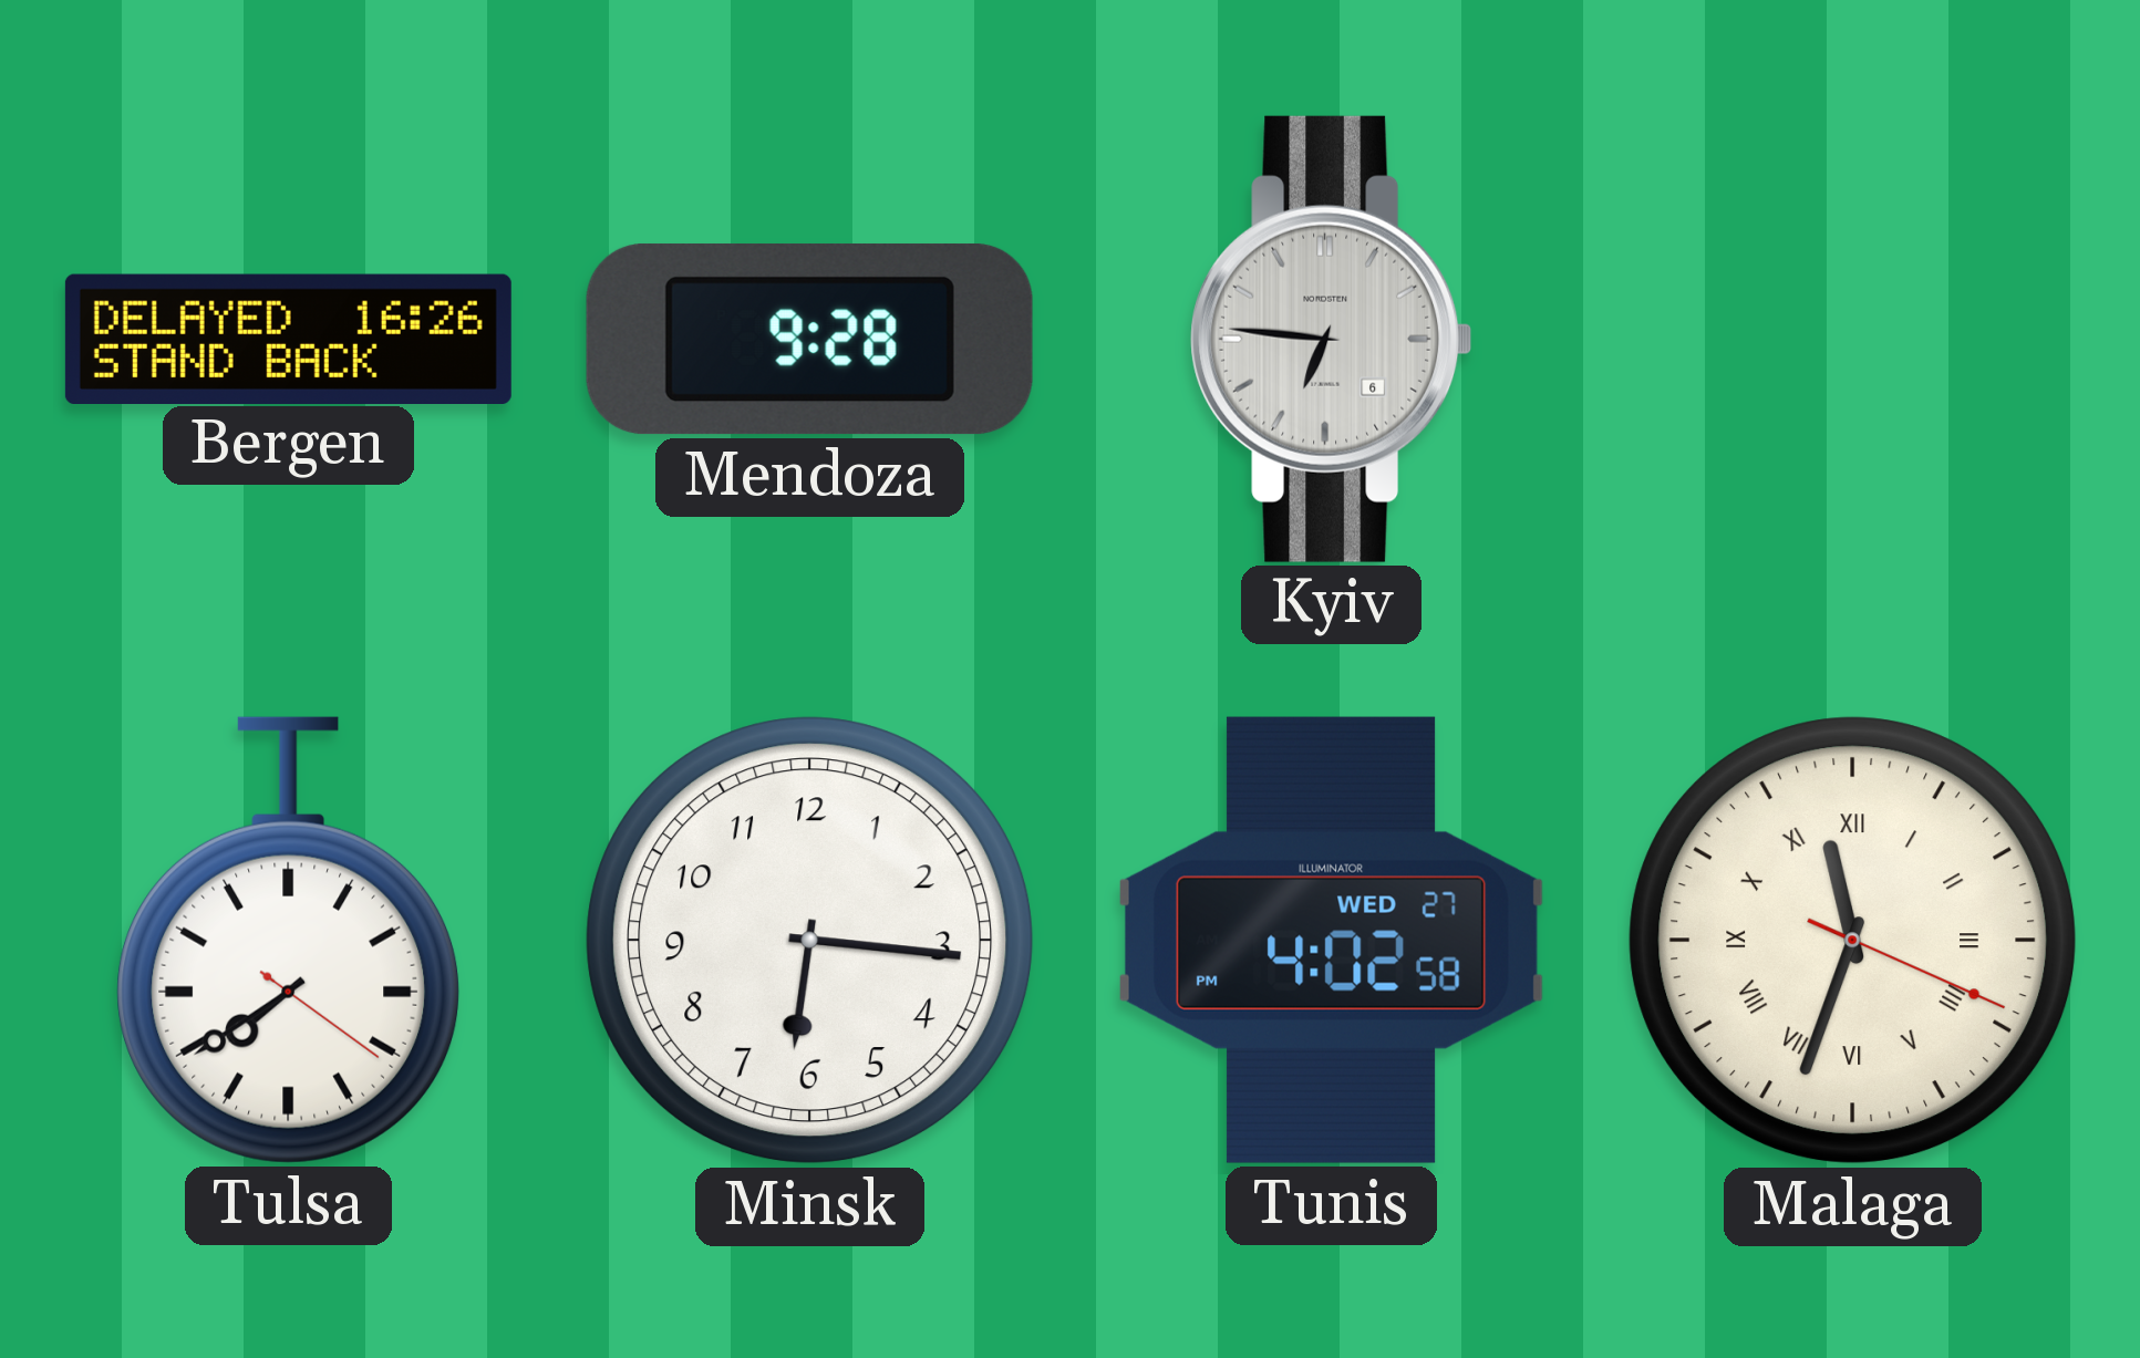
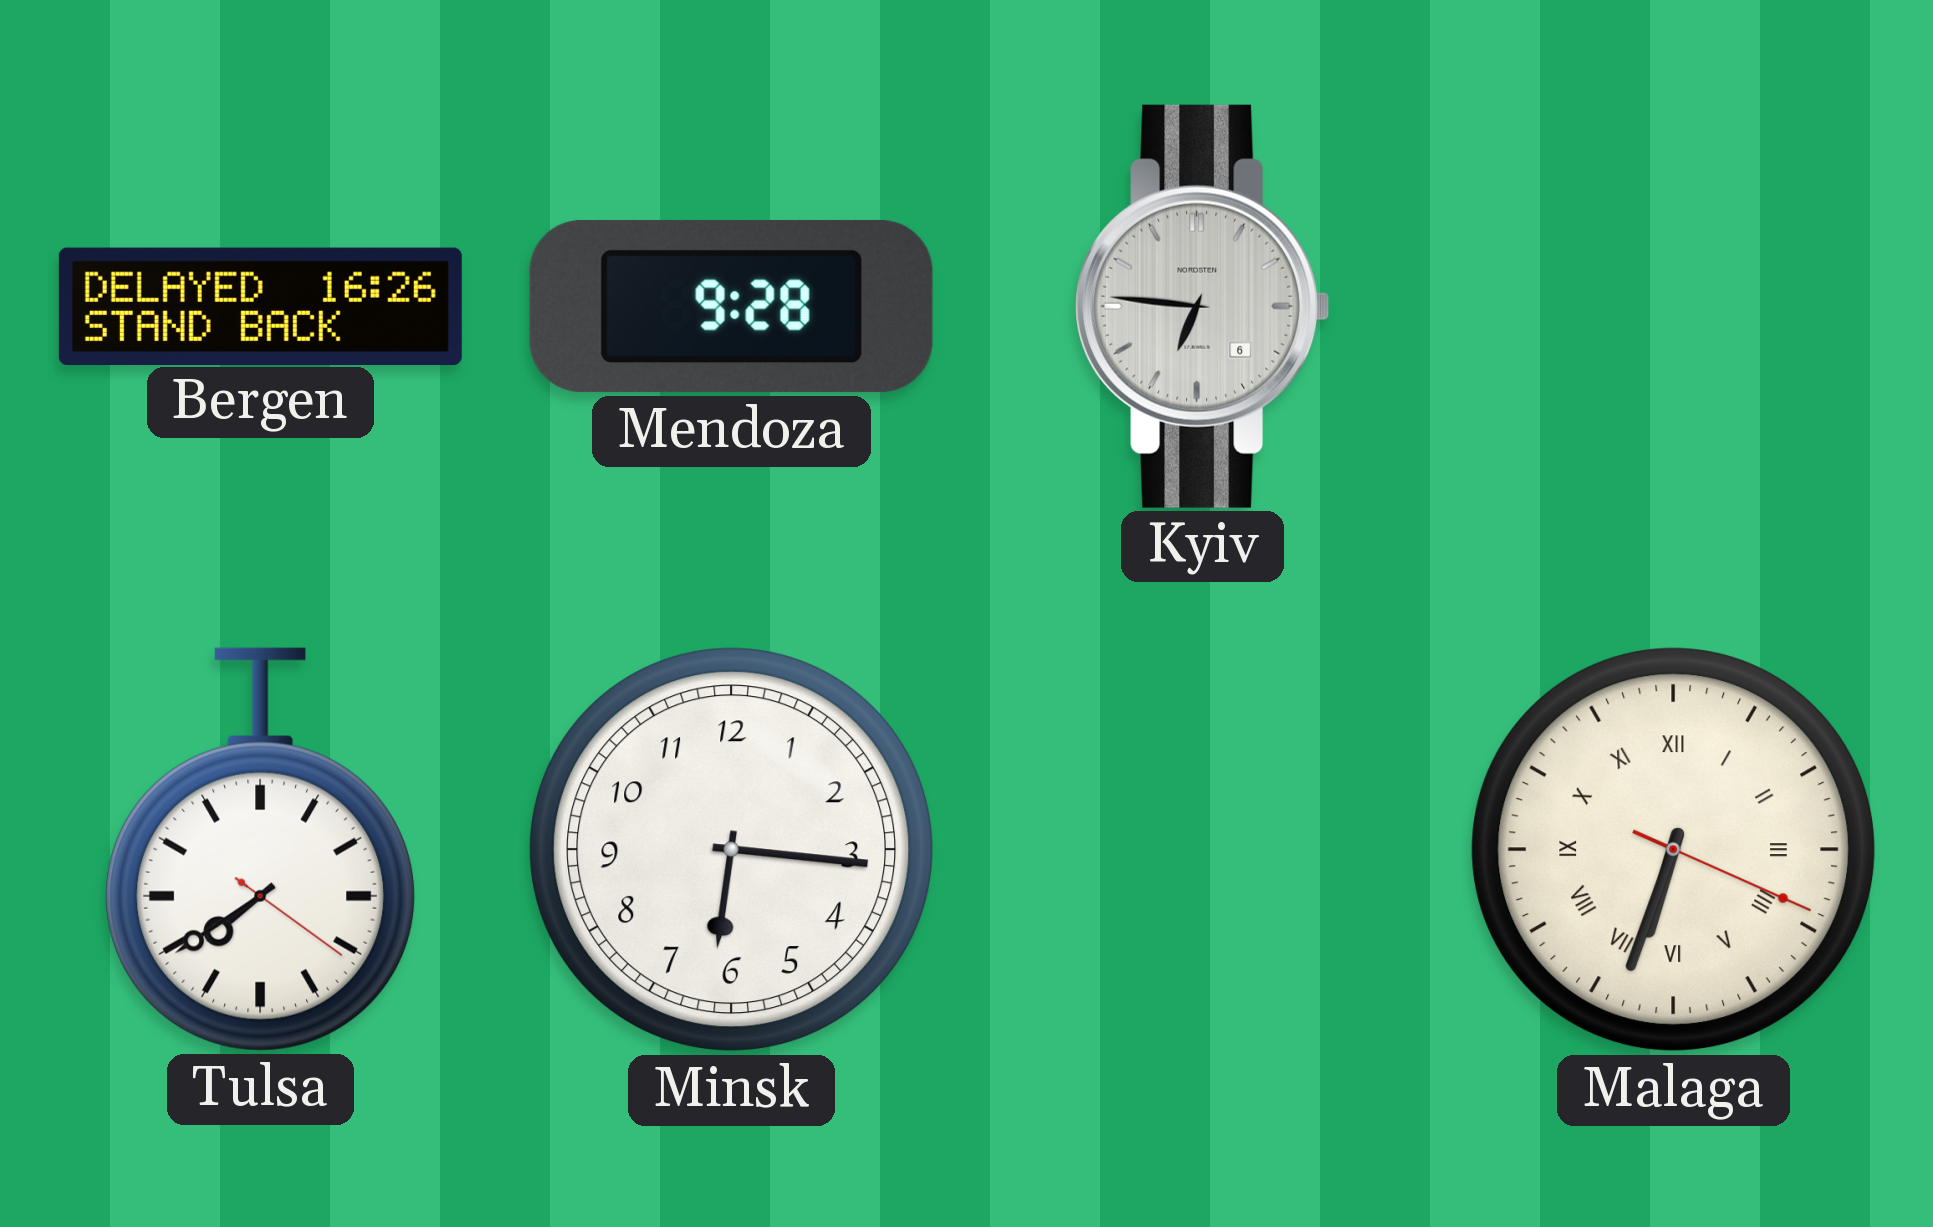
Tunis: 4:02 -> none (1331, 940)
Malaga: 11:33 -> 6:33 (1674, 850)
